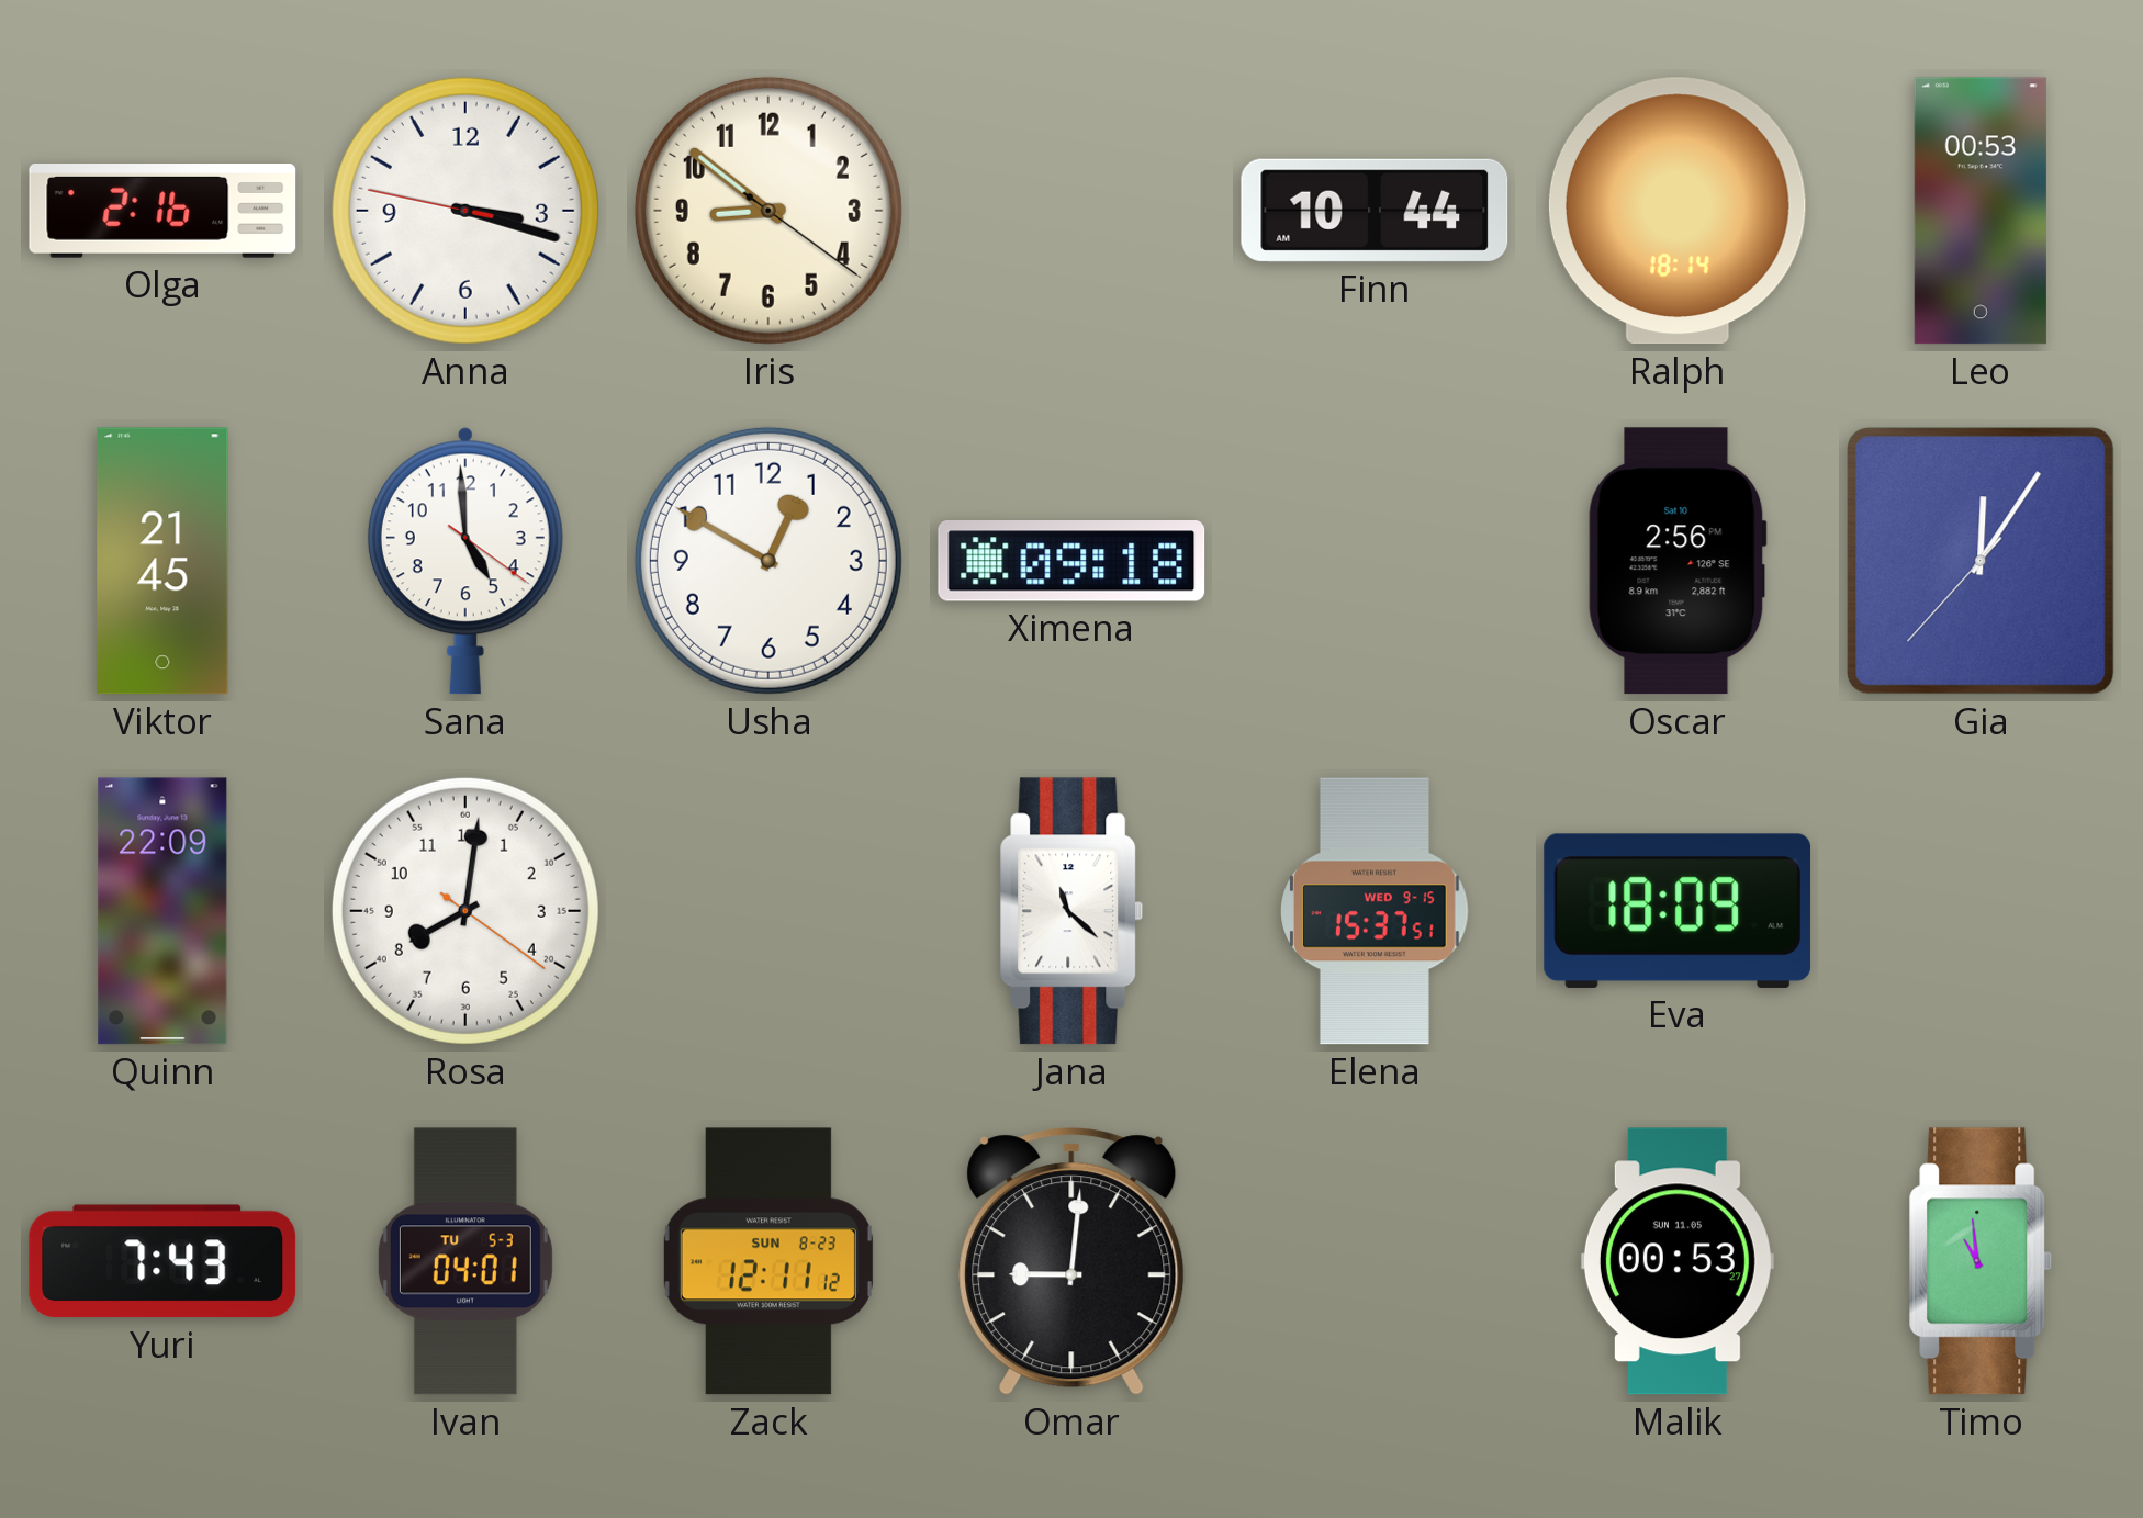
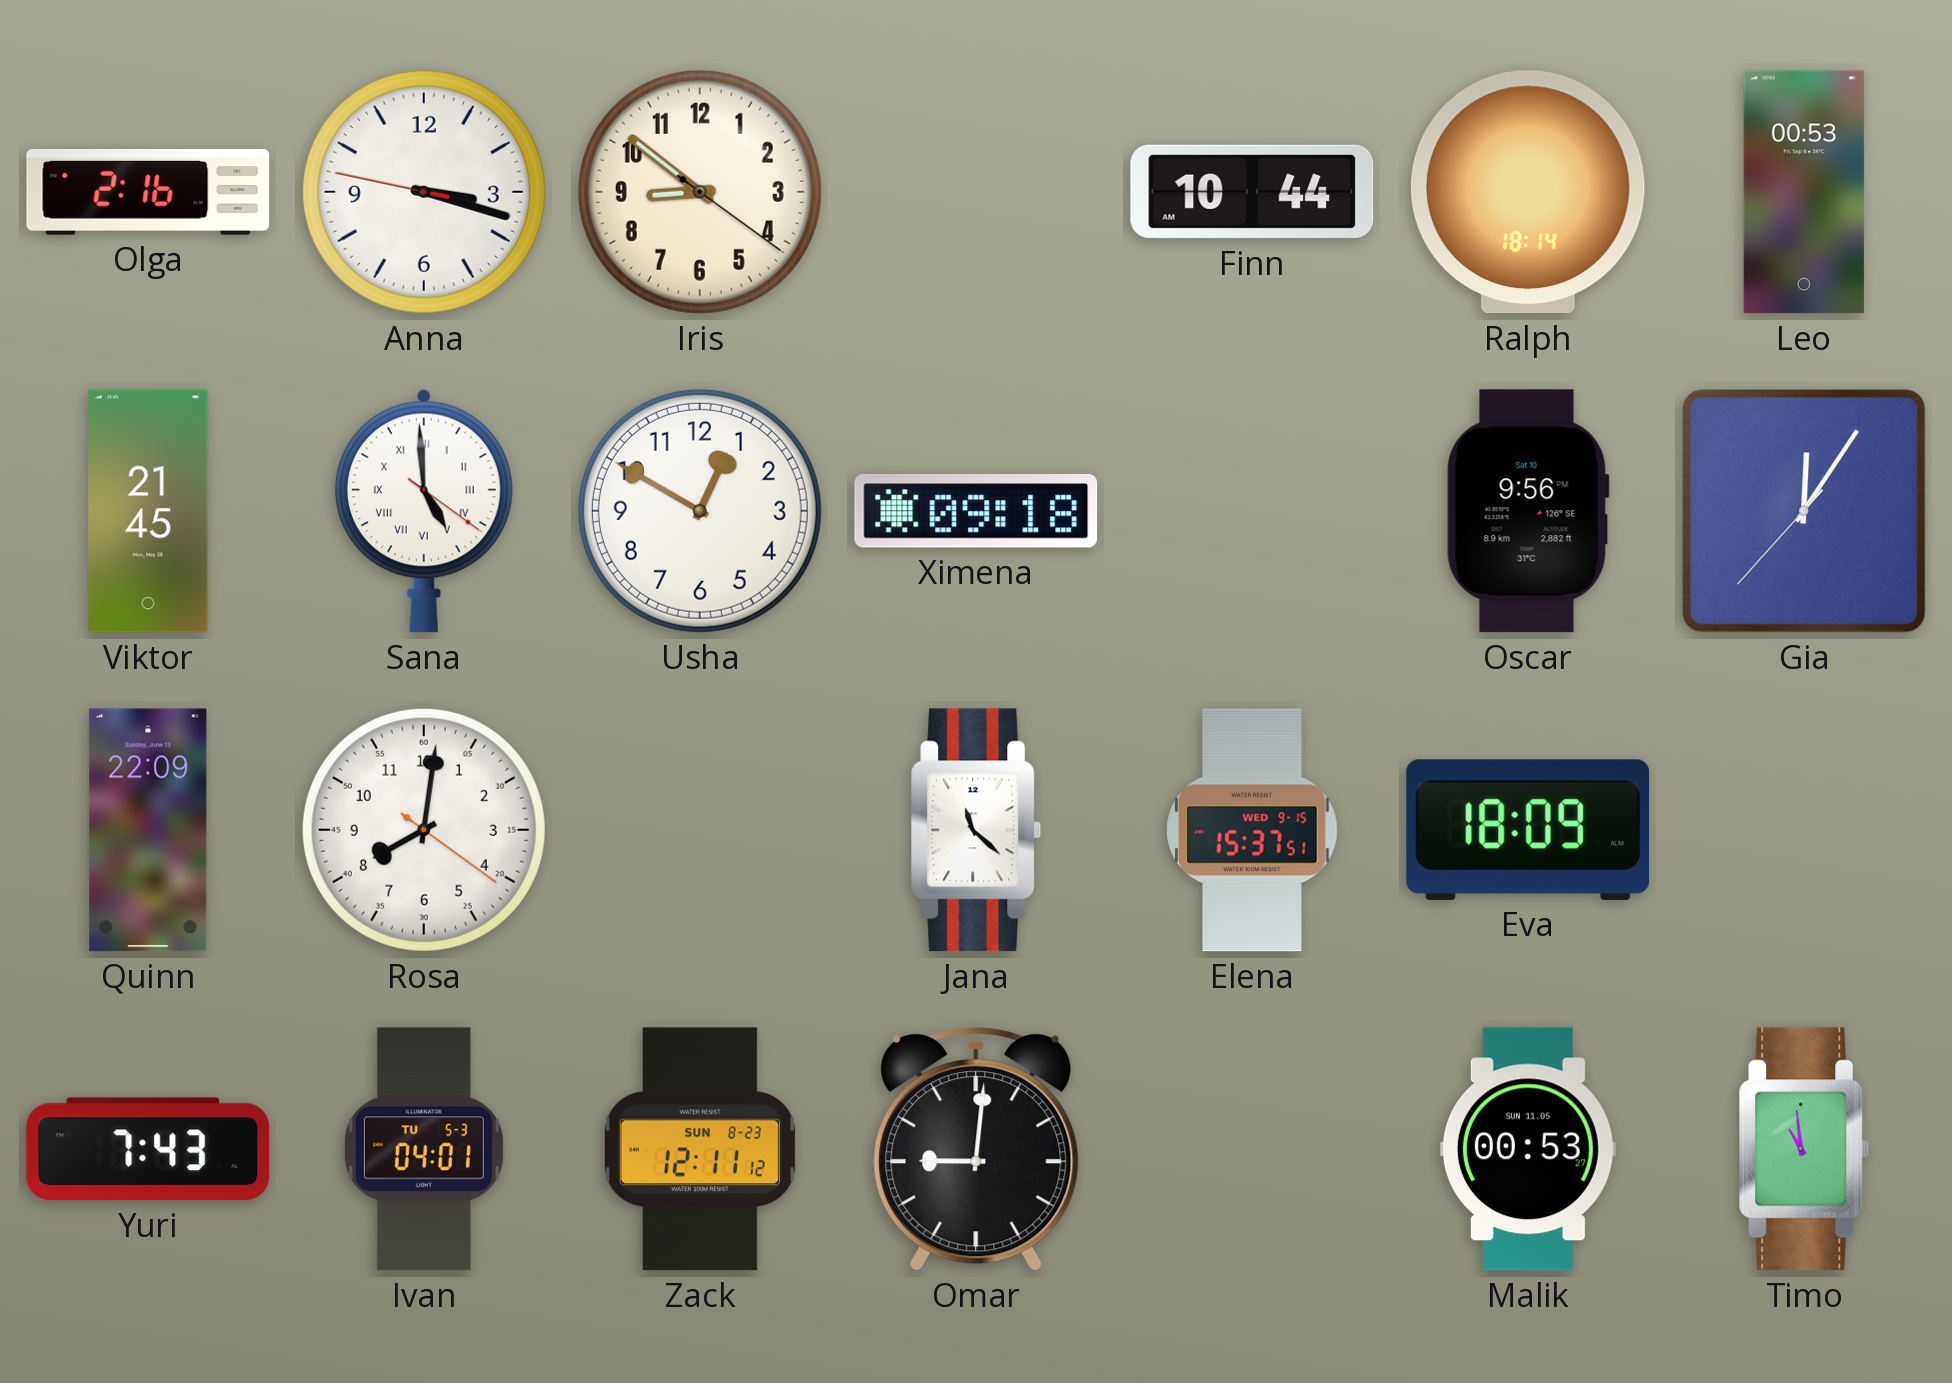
Sana numerals: Arabic -> Roman (424, 511)
Oscar: 2:56 -> 9:56 (1528, 511)
